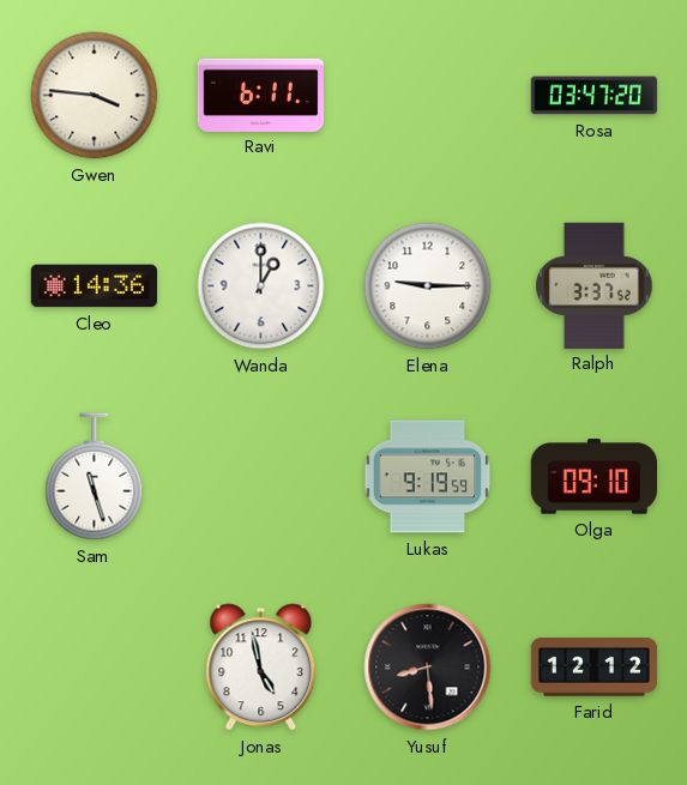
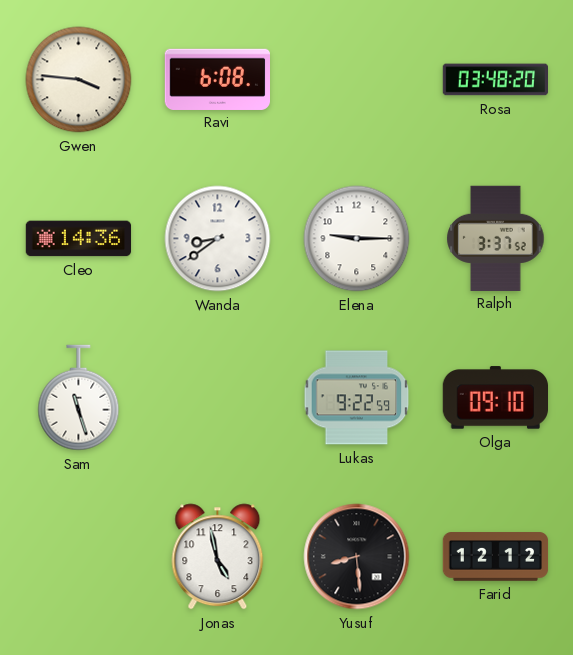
Ravi: 6:11 -> 6:08 (217, 79)
Rosa: 03:47 -> 03:48 (495, 80)
Wanda: 1:00 -> 8:39 (218, 239)
Lukas: 9:19 -> 9:22 (357, 398)
